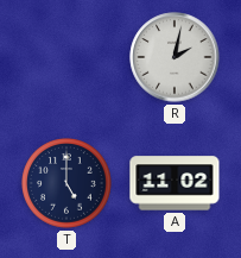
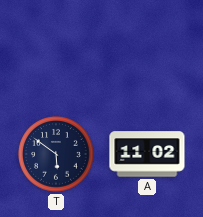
R: 2:02 -> none (175, 57)
T: 5:00 -> 5:51 (57, 155)
